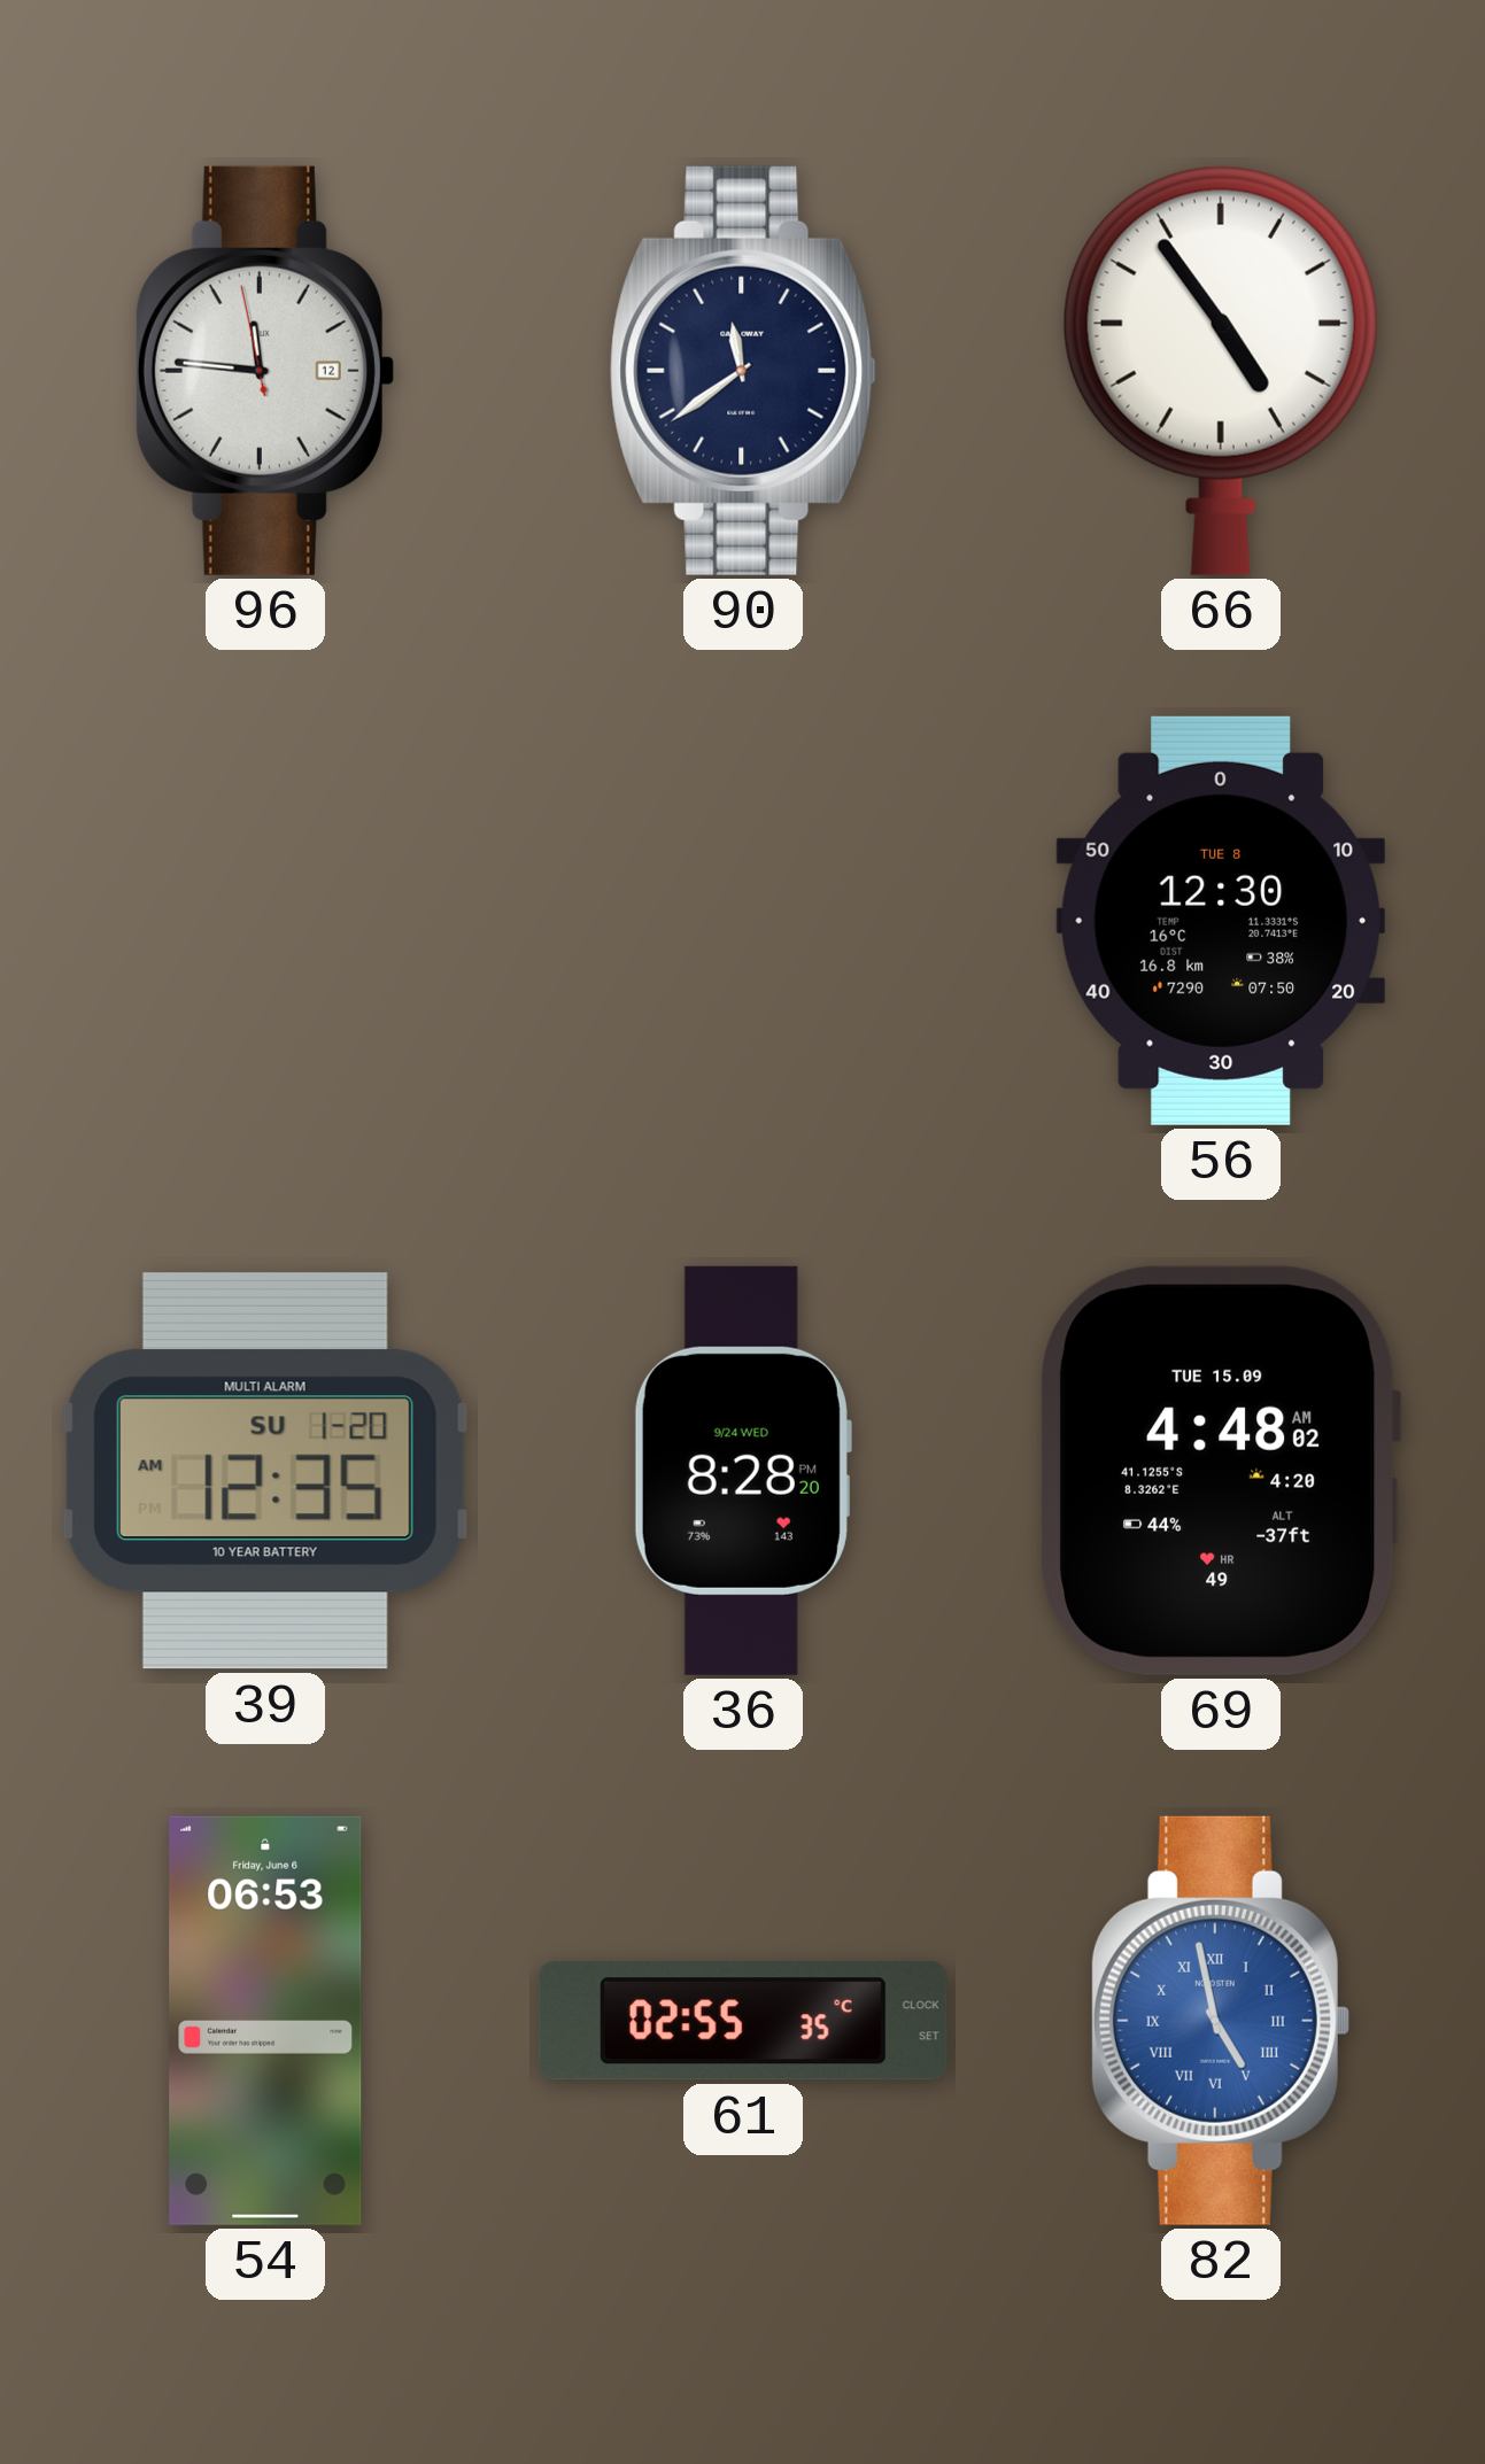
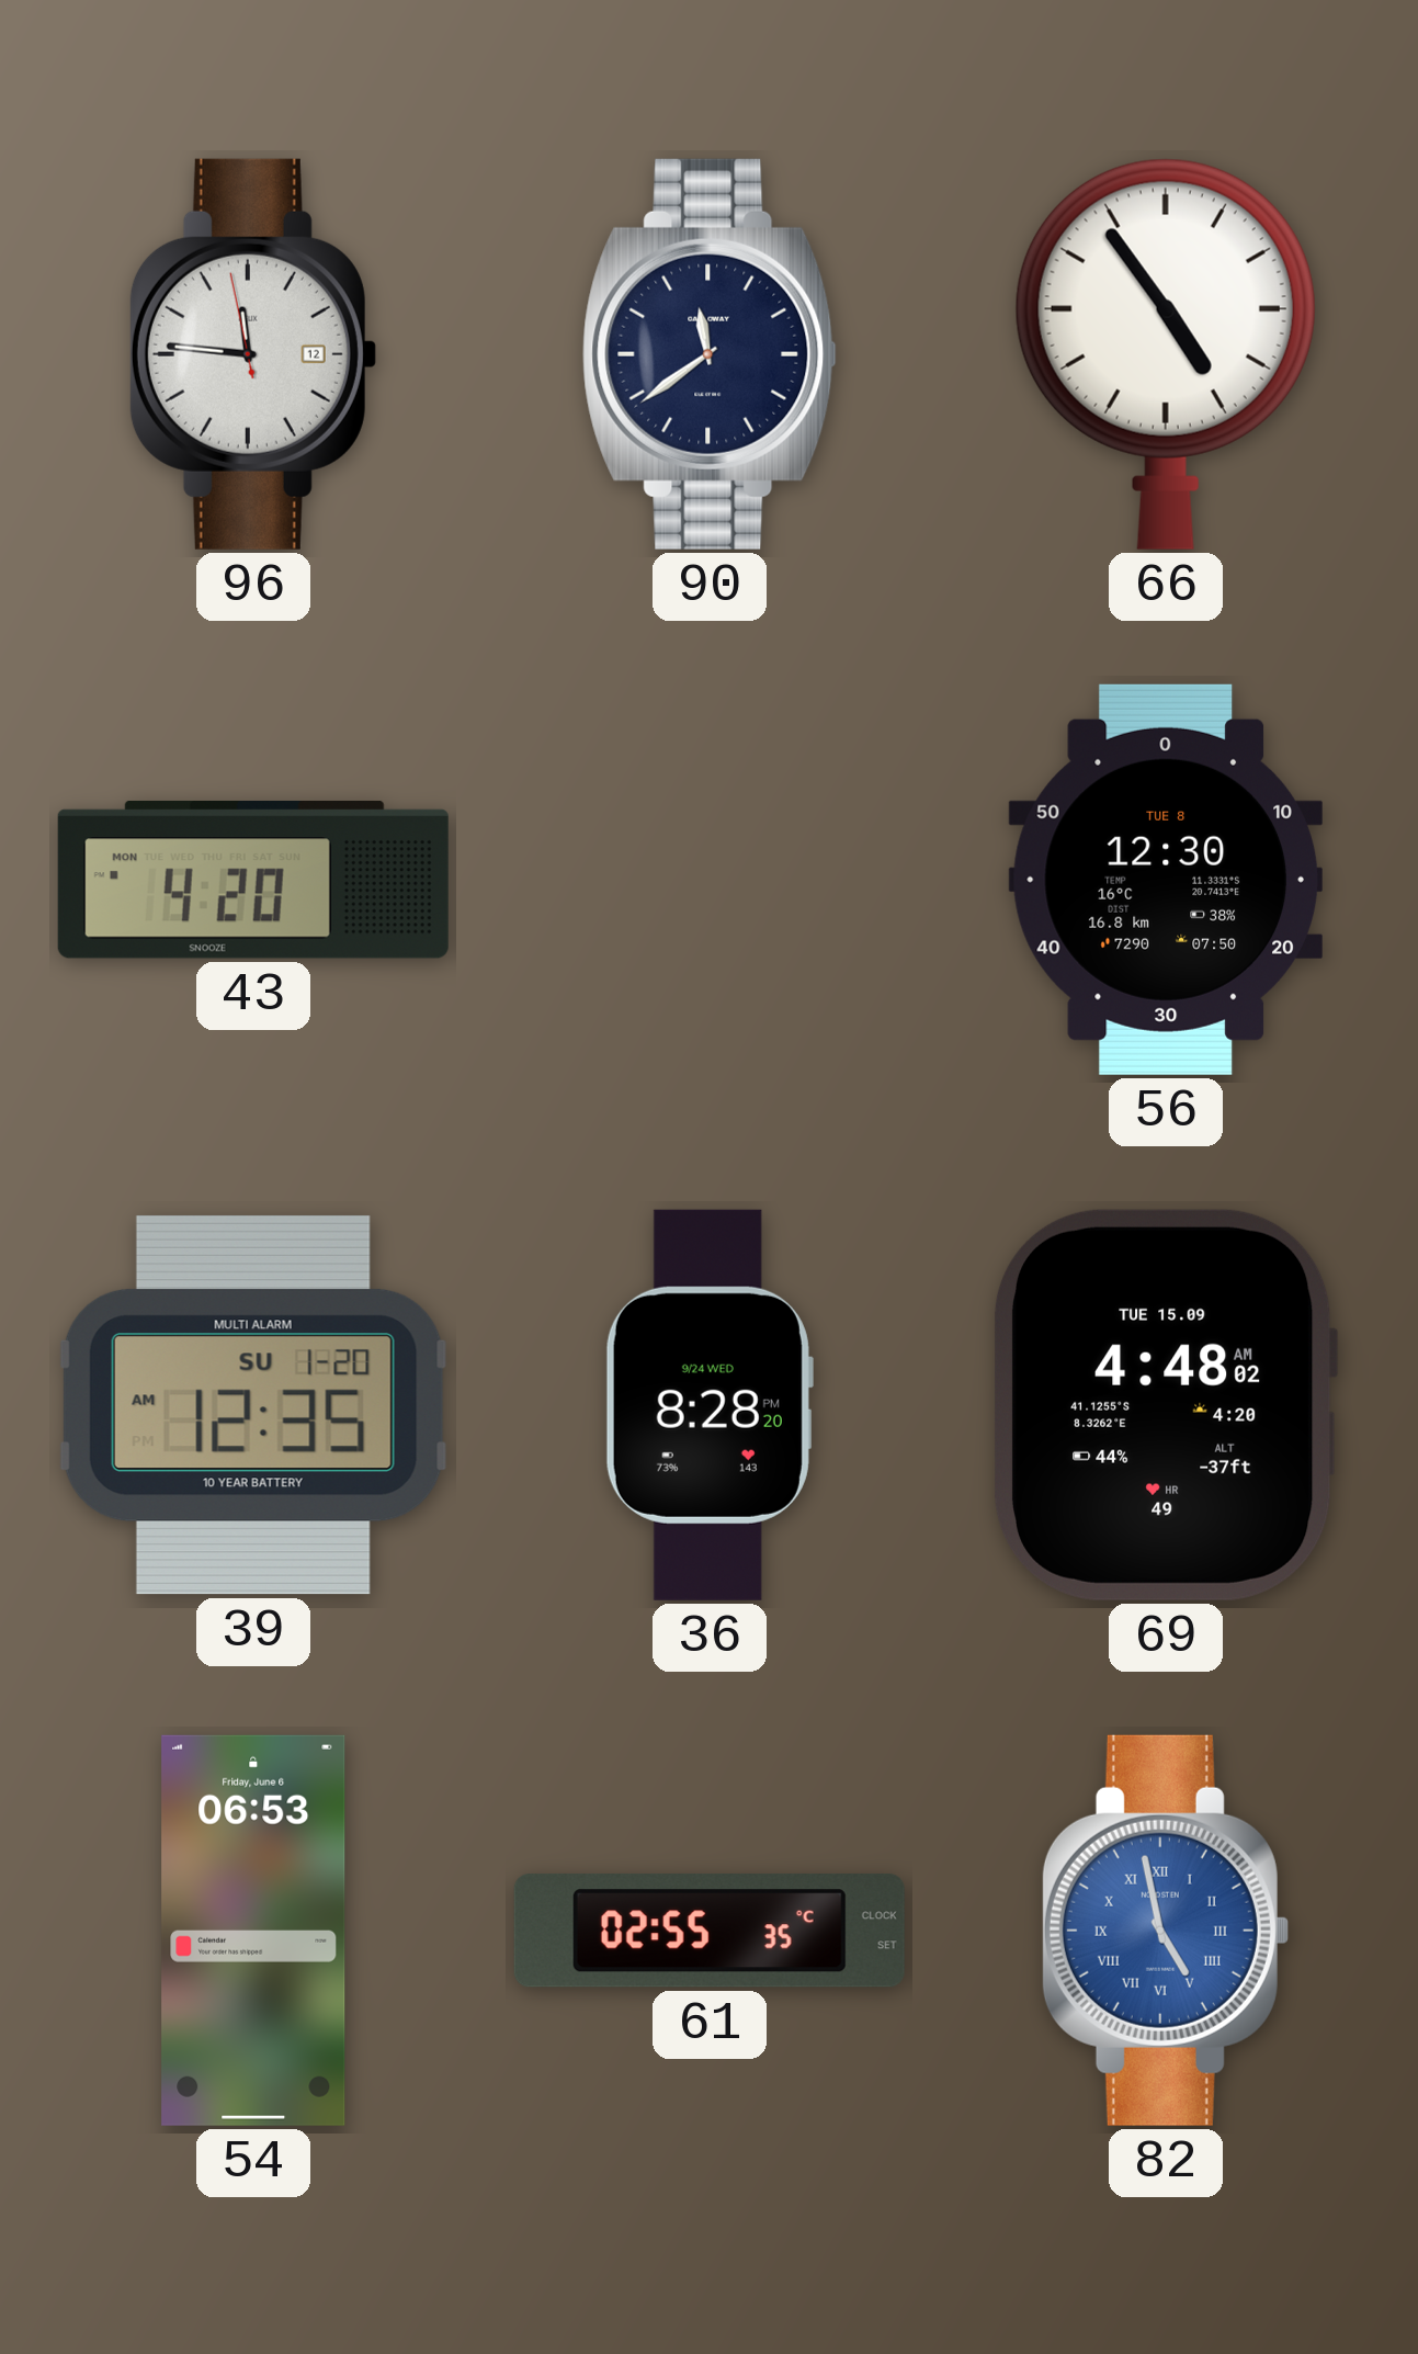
43: none -> 4:20 (253, 880)
